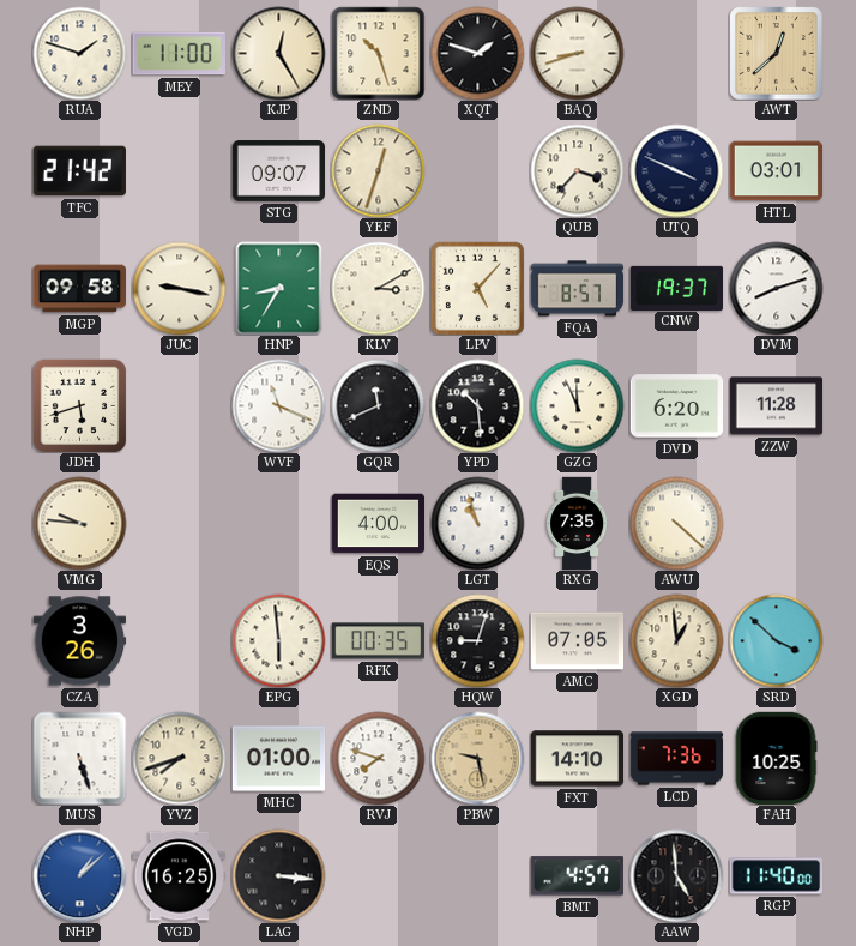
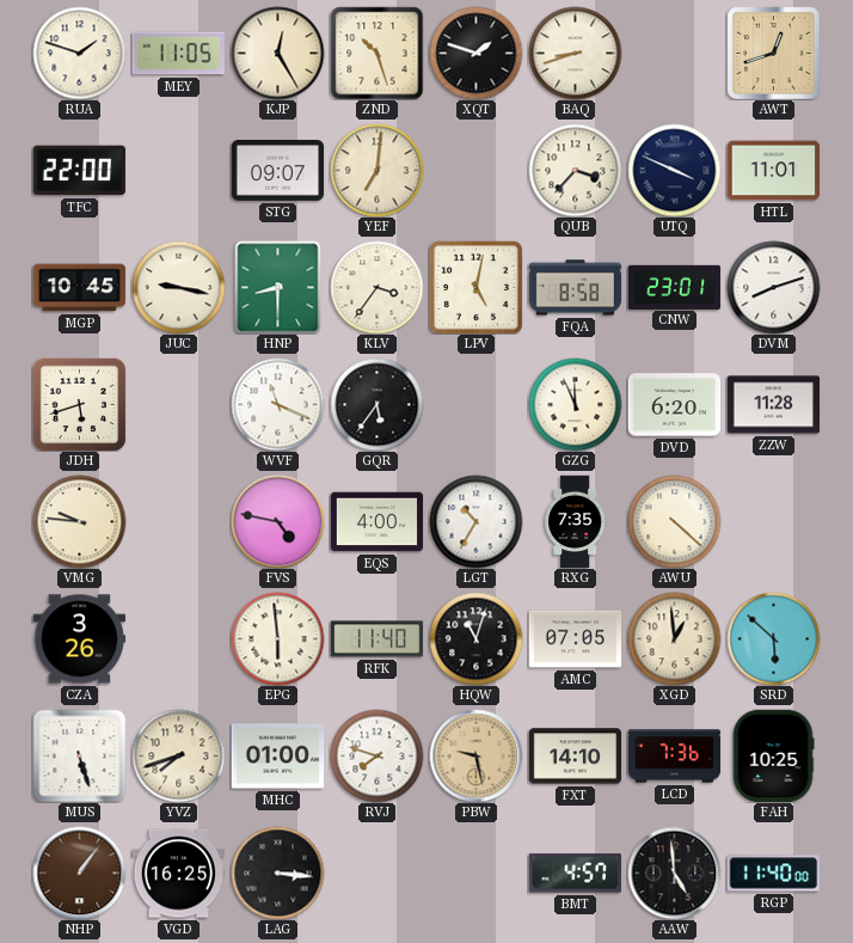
MEY: 11:00 -> 11:05 (178, 54)
AWT: 12:38 -> 12:42 (773, 53)
TFC: 21:42 -> 22:00 (79, 171)
YEF: 12:33 -> 7:01 (376, 170)
HTL: 03:01 -> 11:01 (773, 171)
MGP: 09:58 -> 10:45 (79, 288)
HNP: 8:35 -> 8:30 (278, 287)
KLV: 3:10 -> 3:36 (376, 287)
LPV: 5:07 -> 5:02 (475, 287)
FQA: 8:57 -> 8:58 (575, 288)
CNW: 19:37 -> 23:01 (674, 287)
GQR: 11:41 -> 5:36 (376, 404)
YPD: 10:29 -> none (477, 405)
FVS: none -> 4:47 (277, 521)
LGT: 10:57 -> 10:35 (475, 521)
RFK: 00:35 -> 11:40 (376, 639)
HQW: 9:03 -> 11:03 (475, 638)
SRD: 3:52 -> 5:52 (773, 638)
NHP: 1:08 -> 1:06 (79, 872)
NHP dial: blue -> brown (79, 872)
